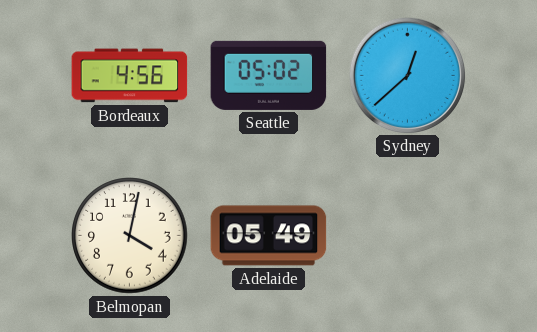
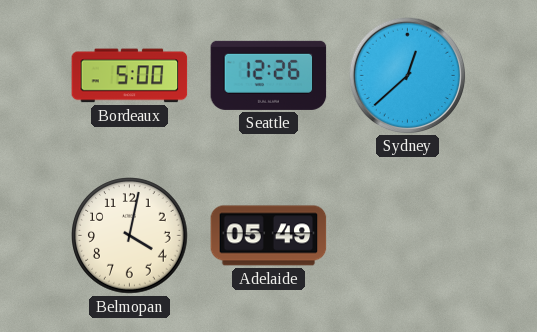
Bordeaux: 4:56 -> 5:00 (130, 76)
Seattle: 05:02 -> 12:26 (269, 75)
